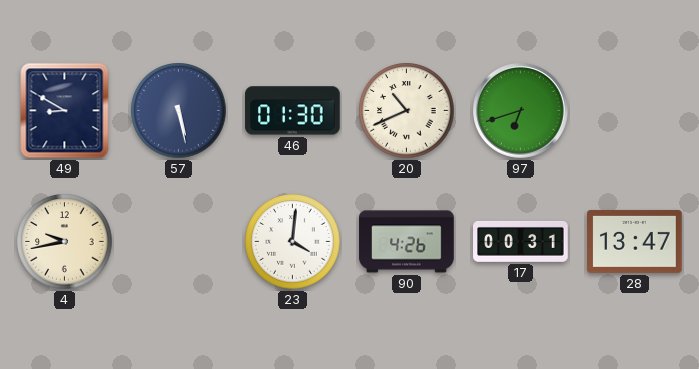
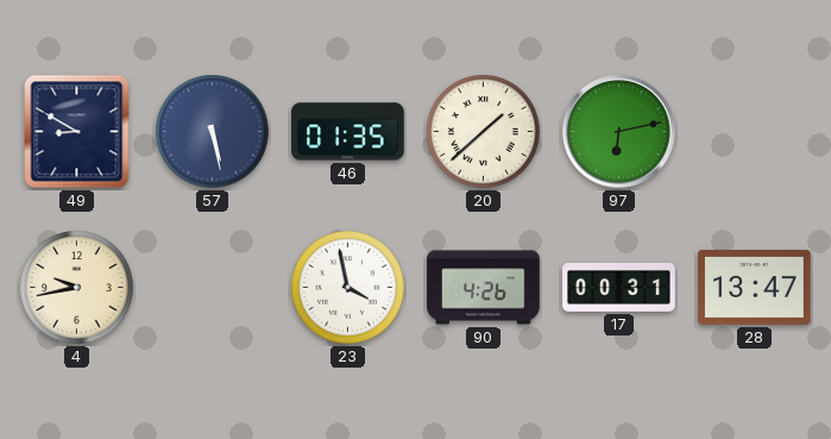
46: 01:30 -> 01:35 (348, 132)
20: 10:41 -> 1:38 (484, 132)
97: 6:42 -> 6:13 (619, 132)
23: 4:01 -> 3:58 (348, 288)
